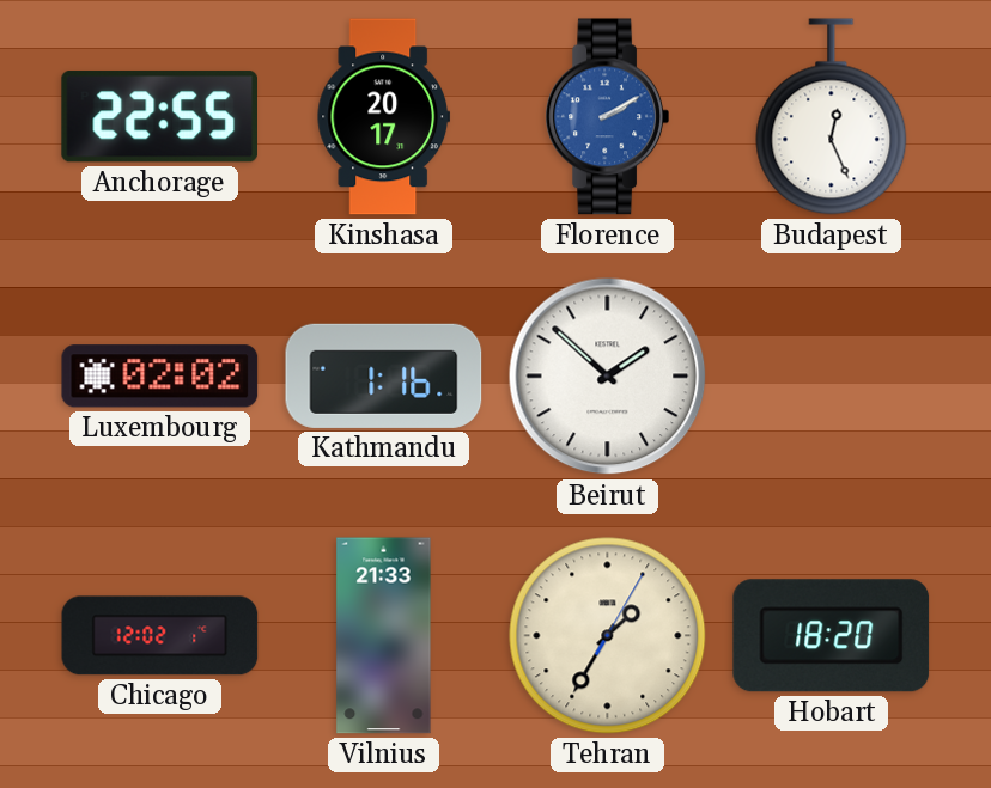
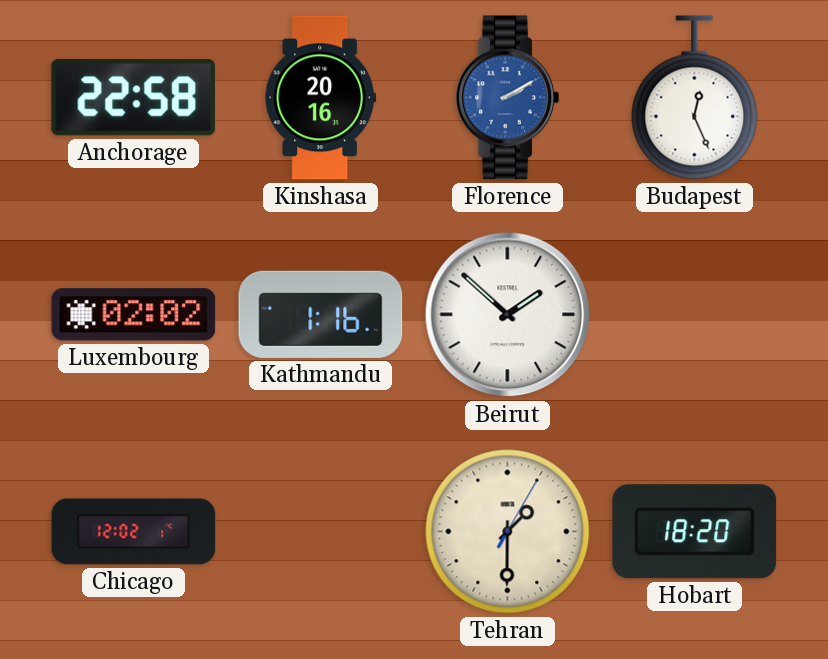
Anchorage: 22:55 -> 22:58 (133, 98)
Kinshasa: 20:17 -> 20:16 (321, 98)
Vilnius: 21:33 -> none (384, 636)
Tehran: 1:35 -> 1:30 (508, 532)
